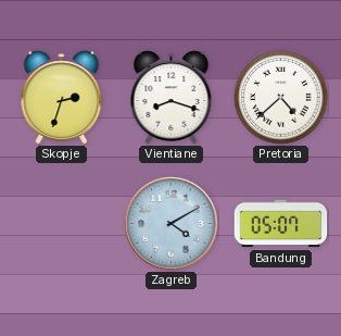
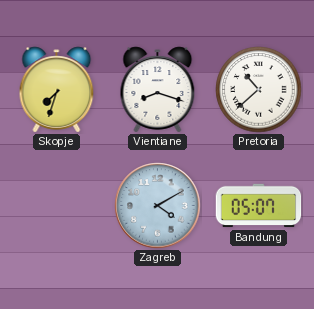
Skopje: 2:33 -> 7:33 (57, 90)
Pretoria: 4:38 -> 10:38 (259, 90)
